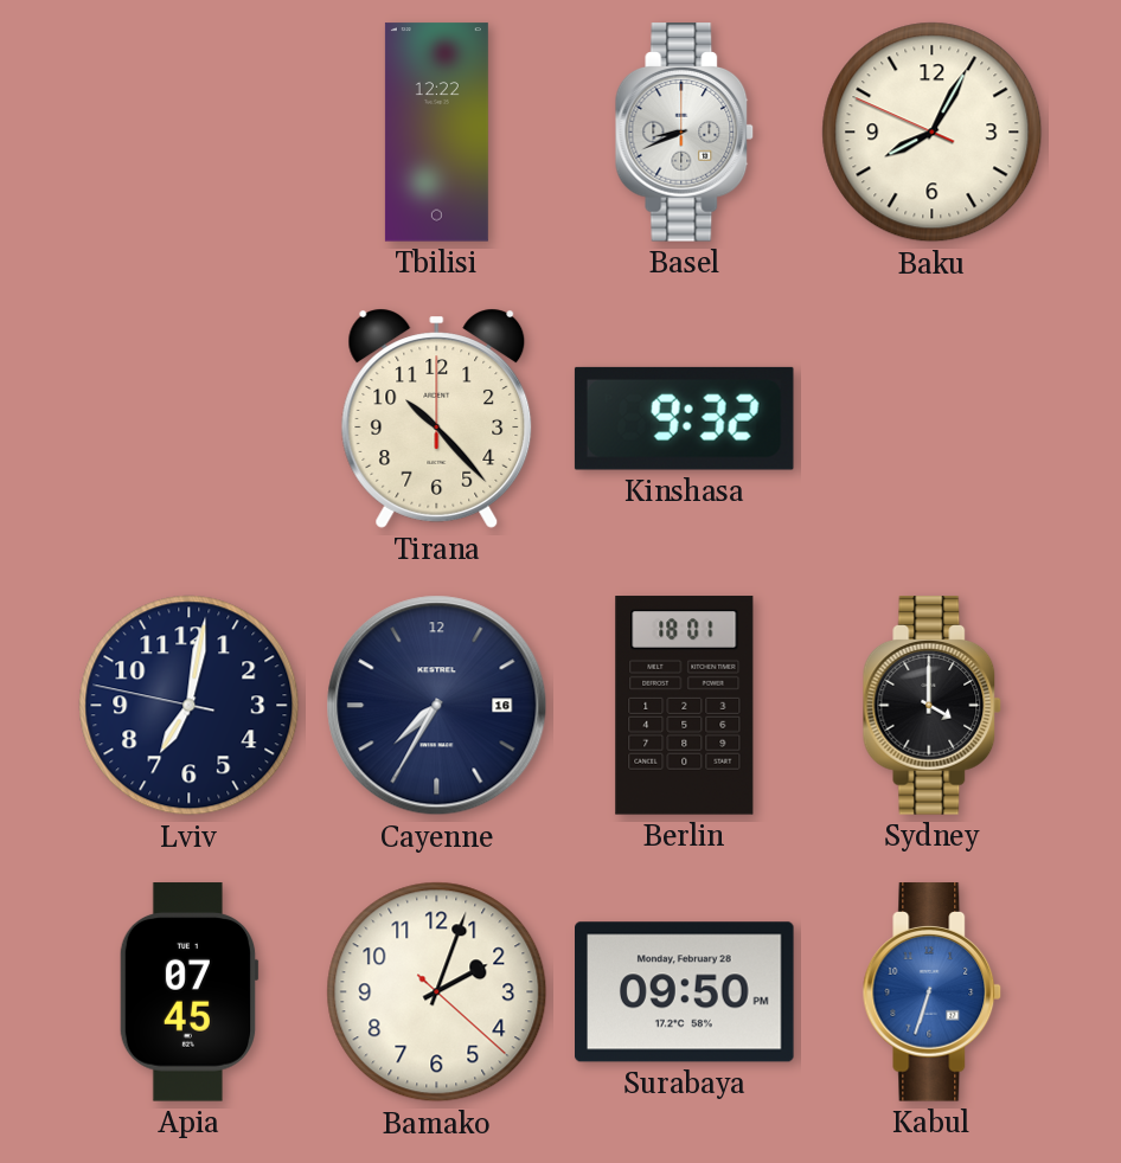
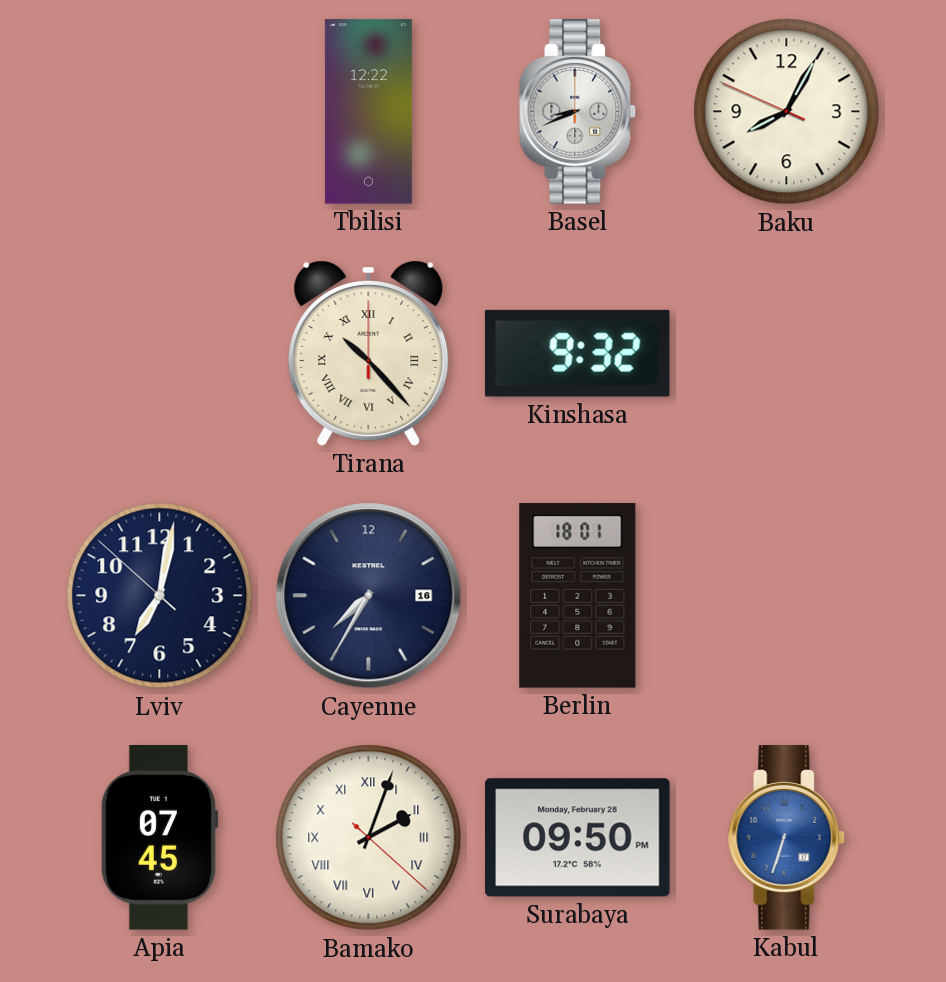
Tirana numerals: Arabic -> Roman (369, 353)
Lviv: 7:01:47 -> 7:01:52 (160, 596)
Sydney: 4:00 -> none (933, 706)
Bamako numerals: Arabic -> Roman (369, 838)
